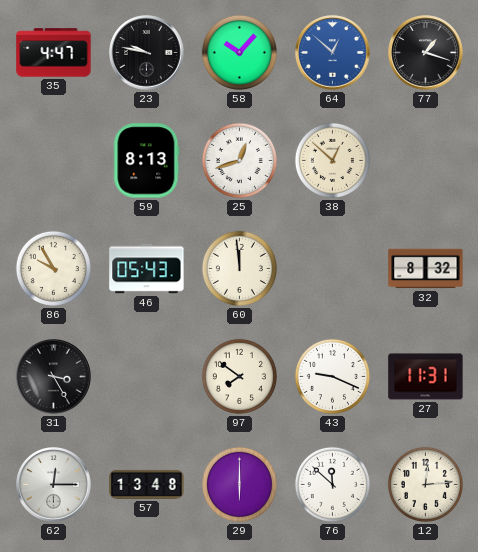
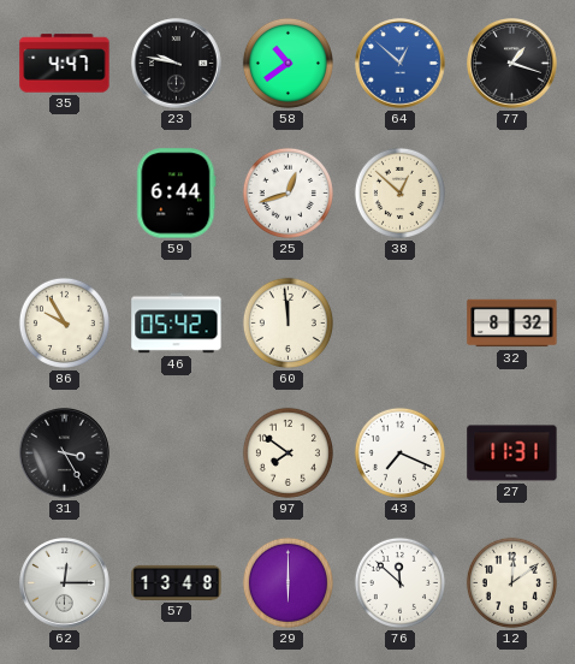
58: 10:07 -> 10:39 (287, 63)
59: 8:13 -> 6:44 (177, 194)
46: 05:43 -> 05:42 (177, 324)
43: 9:19 -> 7:19 (399, 452)
12: 12:14 -> 12:09 (511, 582)
